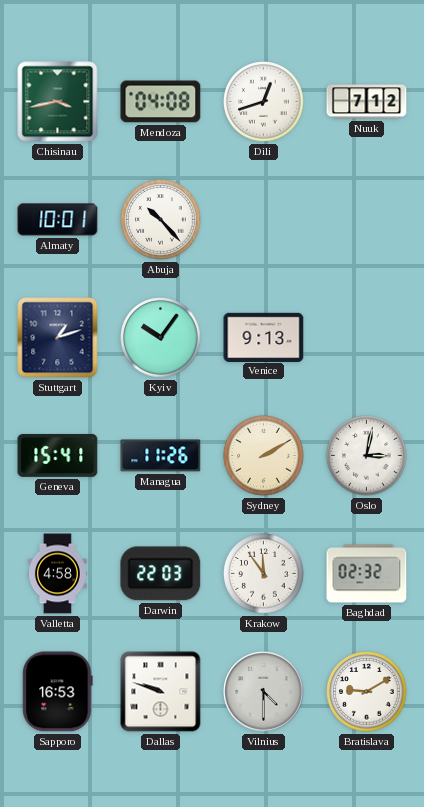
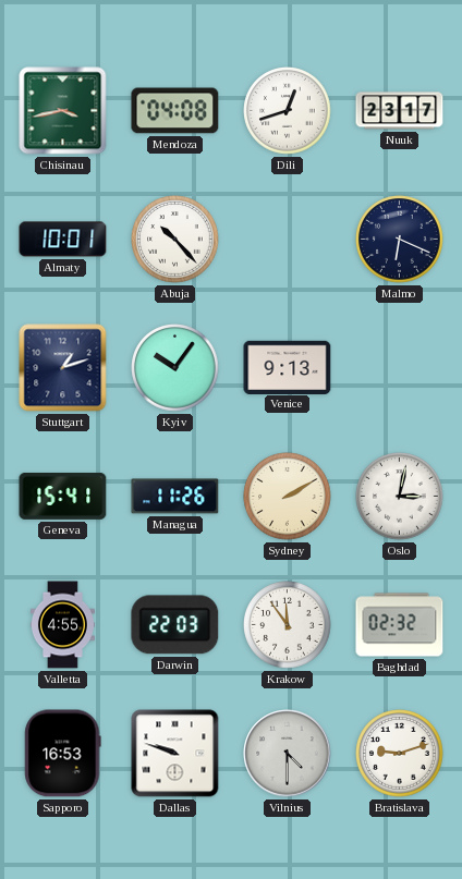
Nuuk: 7:12 -> 23:17 (400, 111)
Malmo: none -> 6:19 (400, 240)
Valletta: 4:58 -> 4:55 (62, 625)
Bratislava: 9:10 -> 9:12 (400, 754)
